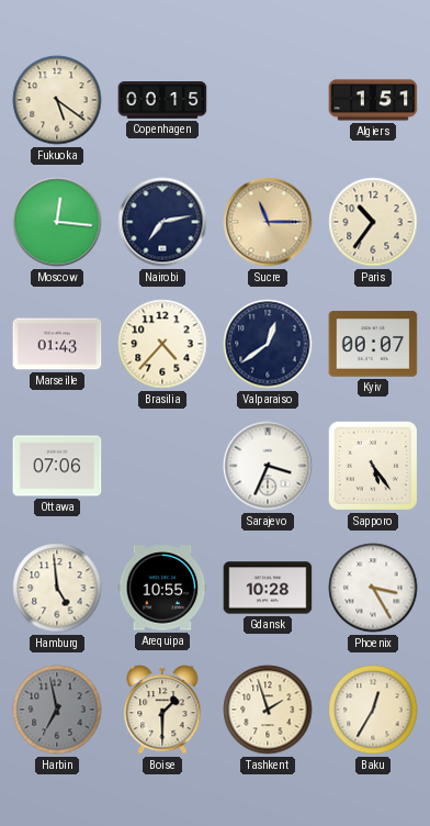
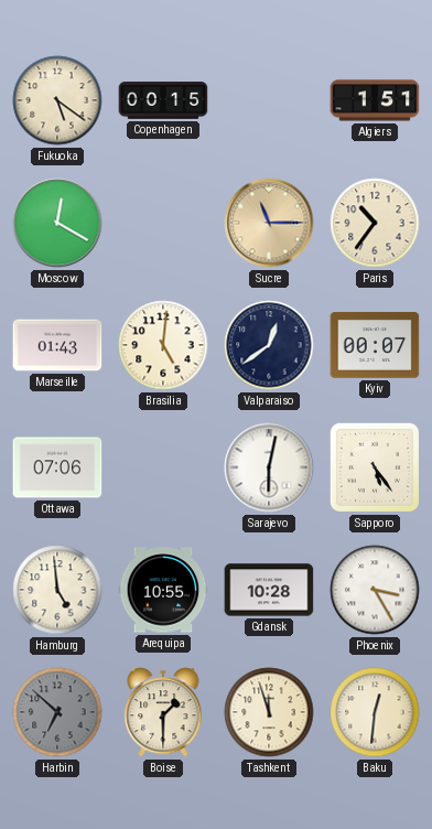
Moscow: 12:16 -> 12:20 (57, 223)
Nairobi: 7:13 -> none (162, 222)
Brasilia: 4:37 -> 5:01 (163, 345)
Sarajevo: 3:34 -> 6:02 (269, 467)
Harbin: 6:58 -> 6:52 (57, 712)
Tashkent: 1:57 -> 11:57 (269, 712)
Baku: 12:35 -> 12:31 (375, 712)
